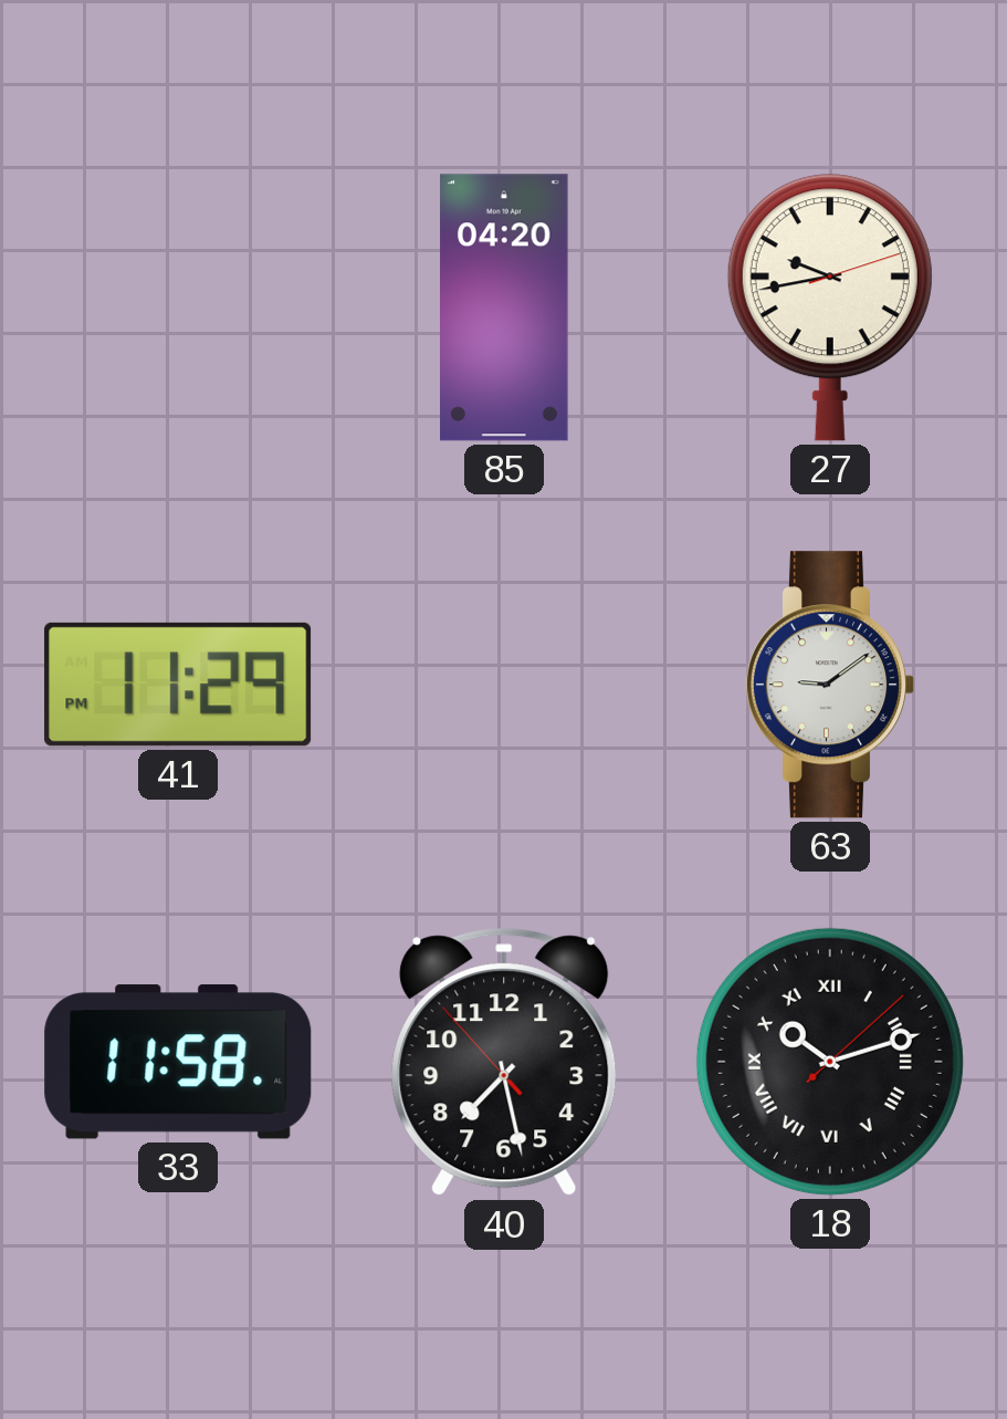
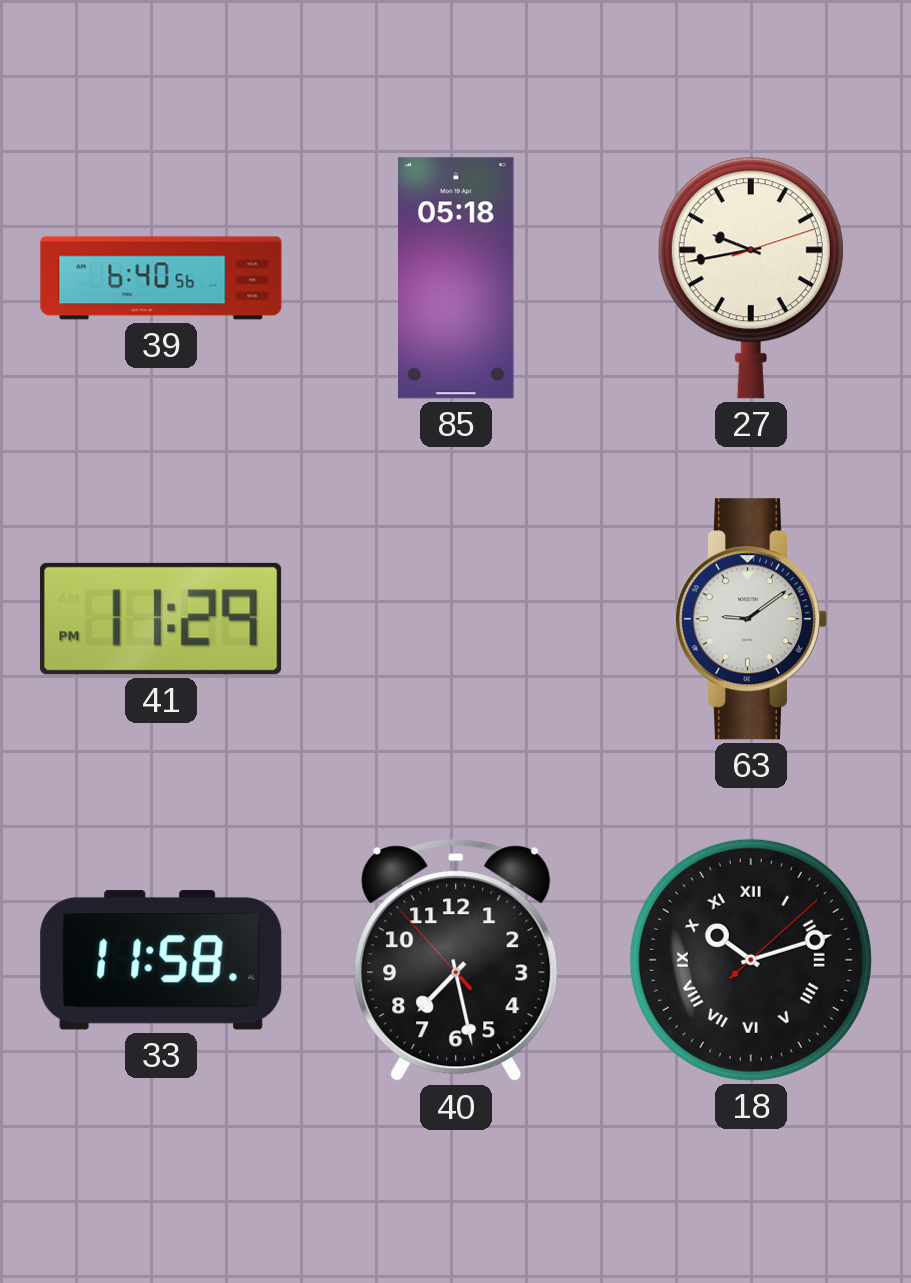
39: none -> 6:40 (161, 278)
85: 04:20 -> 05:18 (456, 278)
